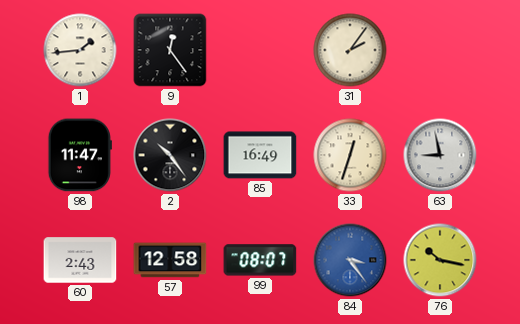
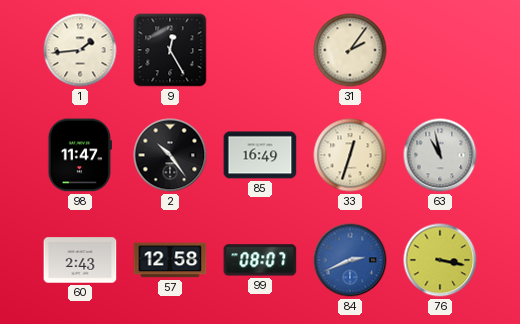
9: 12:24 -> 12:25 (170, 50)
63: 8:58 -> 10:58 (440, 155)
84: 3:24 -> 2:41 (350, 260)
76: 10:17 -> 3:17 (440, 260)
